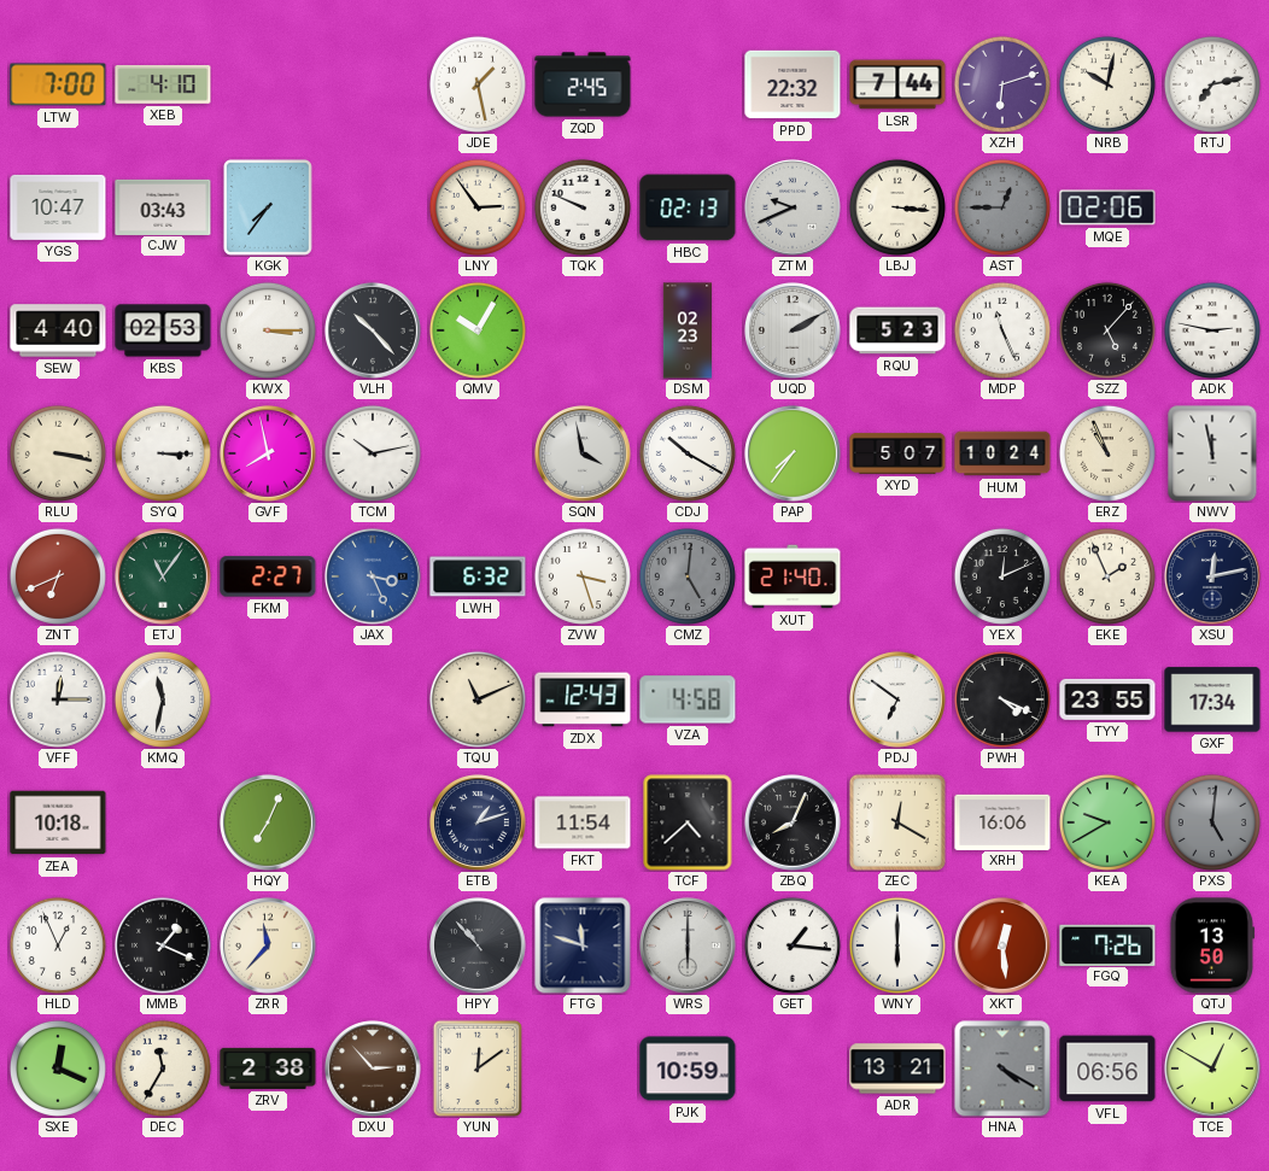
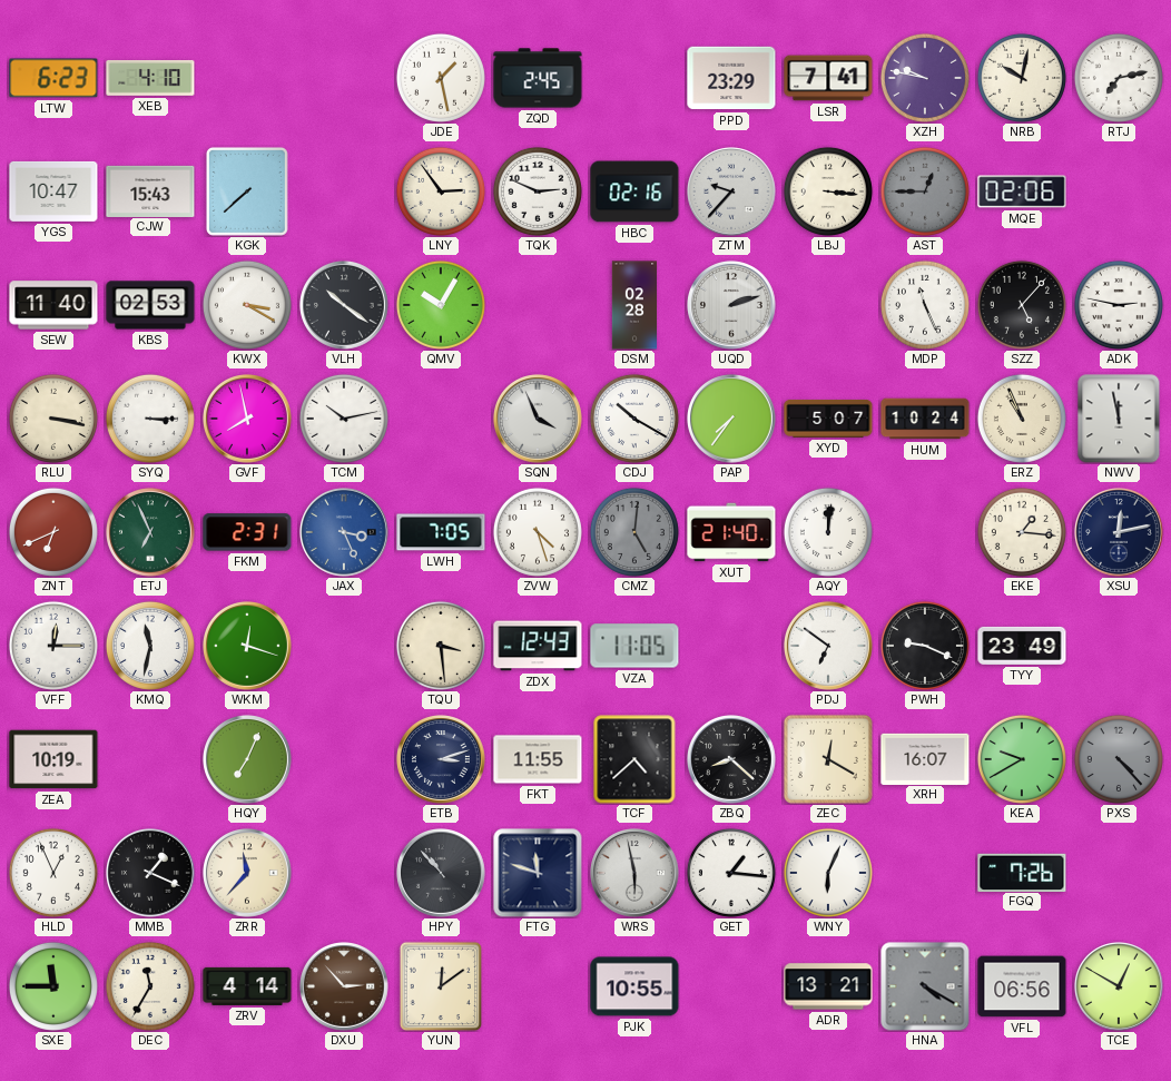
LTW: 7:00 -> 6:23 (53, 78)
PPD: 22:32 -> 23:29 (731, 78)
LSR: 7:44 -> 7:41 (828, 78)
XZH: 6:12 -> 9:47 (925, 78)
CJW: 03:43 -> 15:43 (150, 190)
KGK: 7:36 -> 7:38 (247, 191)
TQK: 9:49 -> 2:49 (538, 191)
HBC: 02:13 -> 02:16 (634, 191)
ZTM: 9:41 -> 9:37 (732, 193)
SEW: 4:40 -> 11:40 (53, 305)
KWX: 3:15 -> 3:20 (247, 305)
VLH: 10:23 -> 10:21 (345, 306)
DSM: 02:23 -> 02:28 (634, 305)
UQD: 2:10 -> 2:12 (732, 306)
RQU: 5:23 -> none (897, 330)
SQN: 3:58 -> 3:56 (539, 420)
ETJ: 11:06 -> 6:56 (151, 533)
FKM: 2:27 -> 2:31 (247, 532)
LWH: 6:32 -> 7:05 (441, 532)
ZVW: 3:27 -> 4:27 (538, 532)
AQY: none -> 12:01 (828, 532)
YEX: 12:11 -> none (1002, 576)
EKE: 1:56 -> 1:16 (1022, 532)
WKM: none -> 12:18 (248, 647)
TQU: 11:11 -> 3:29 (441, 646)
VZA: 4:58 -> 11:05 (634, 646)
PWH: 4:19 -> 9:19 (925, 646)
TYY: 23:55 -> 23:49 (1022, 646)
GXF: 17:34 -> none (1212, 699)
ZEA: 10:18 -> 10:19 (53, 759)
ETB: 1:12 -> 3:12 (442, 760)
FKT: 11:54 -> 11:55 (538, 759)
ZBQ: 8:04 -> 8:22 (732, 760)
XRH: 16:06 -> 16:07 (925, 758)
PXS: 5:01 -> 4:23 (1119, 759)
WRS: 6:00 -> 5:58 (636, 874)
WNY: 6:00 -> 6:04 (828, 873)
XKT: 12:29 -> none (1004, 947)
QTJ: 13:50 -> none (1211, 945)
SXE: 12:19 -> 11:45 (53, 986)
ZRV: 2:38 -> 4:14 (247, 986)
PJK: 10:59 -> 10:55 (634, 986)
